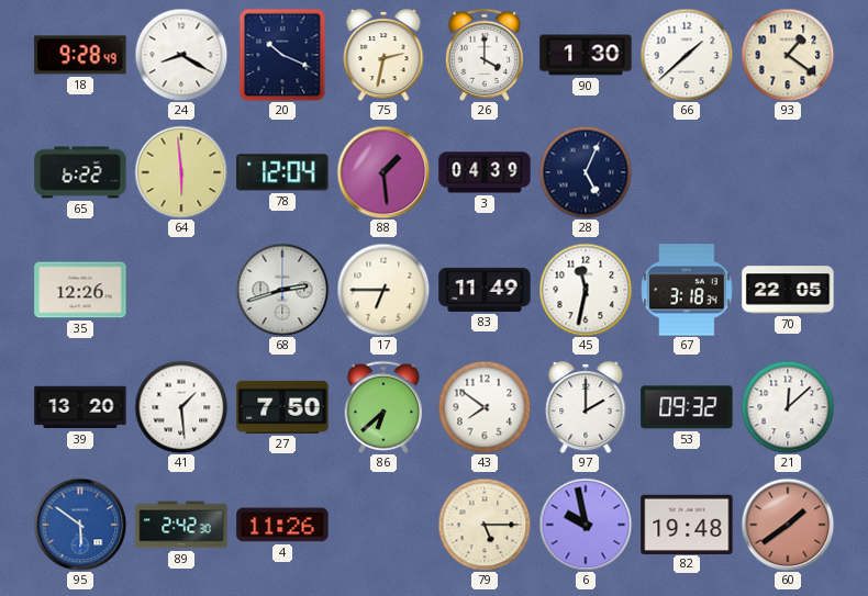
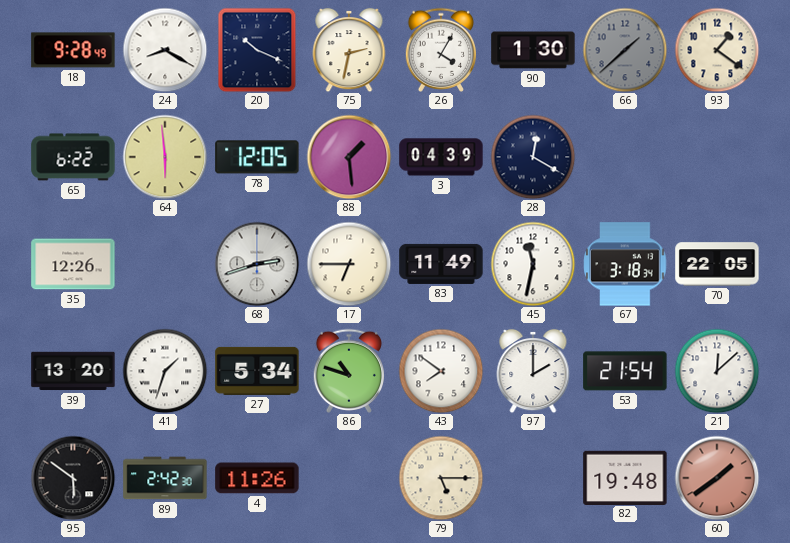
26: 4:00 -> 4:05 (440, 50)
66 dial: white -> grey (625, 50)
78: 12:04 -> 12:05 (257, 157)
28: 5:04 -> 12:20 (533, 157)
41: 1:29 -> 1:33 (165, 371)
27: 7:50 -> 5:34 (257, 371)
86: 6:38 -> 10:48 (348, 371)
53: 09:32 -> 21:54 (625, 371)
95 dial: blue -> black (73, 478)
6: 9:58 -> none (586, 525)
